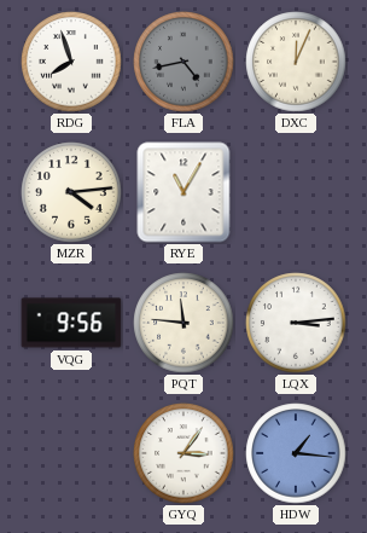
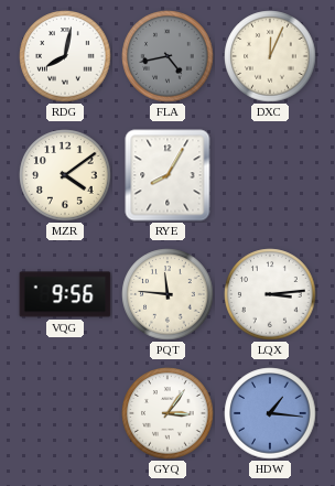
RDG: 7:57 -> 8:02 (65, 56)
MZR: 4:14 -> 4:09 (65, 175)
RYE: 11:05 -> 8:05 (167, 175)
